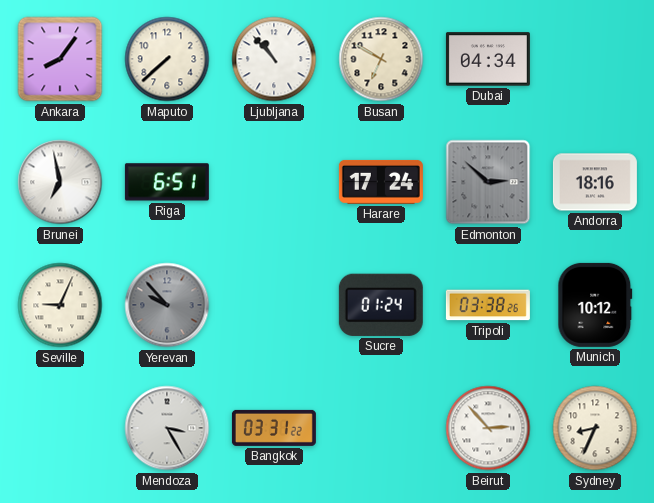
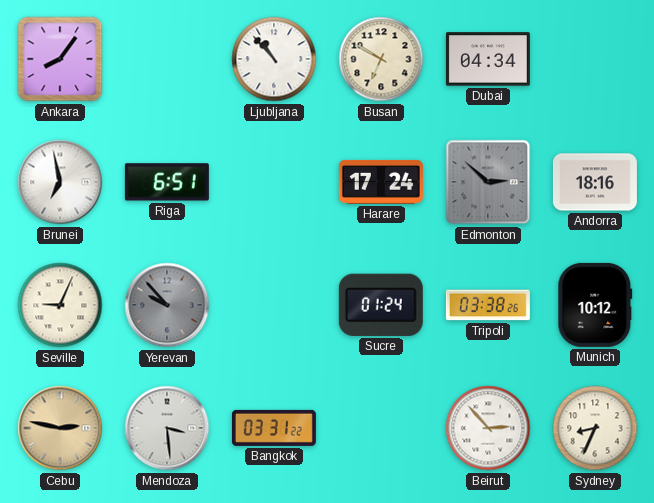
Maputo: 7:38 -> none (167, 59)
Cebu: none -> 2:47 (60, 428)
Mendoza: 3:25 -> 3:29 (167, 428)
